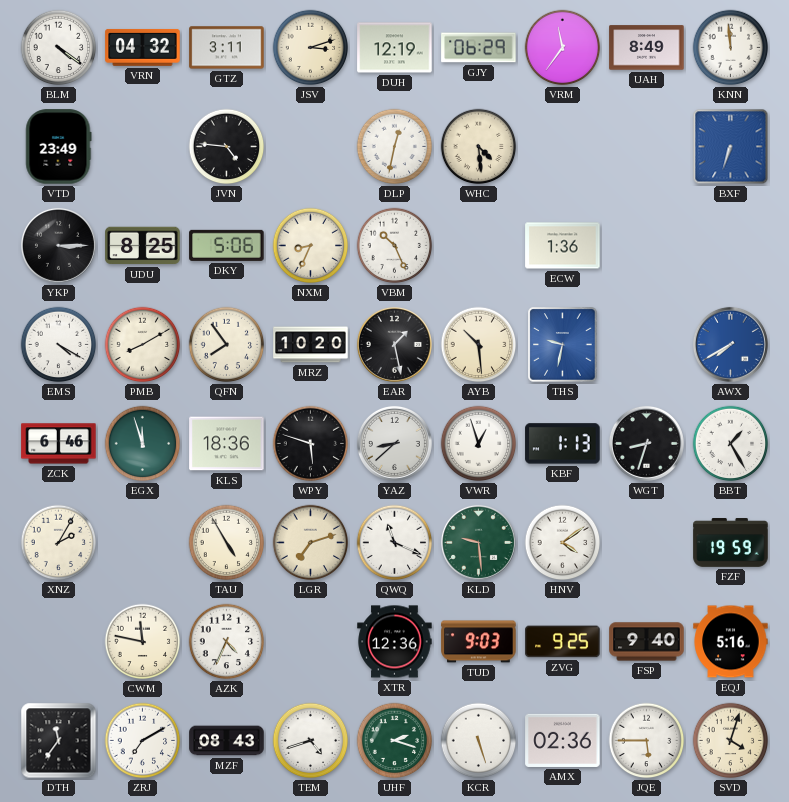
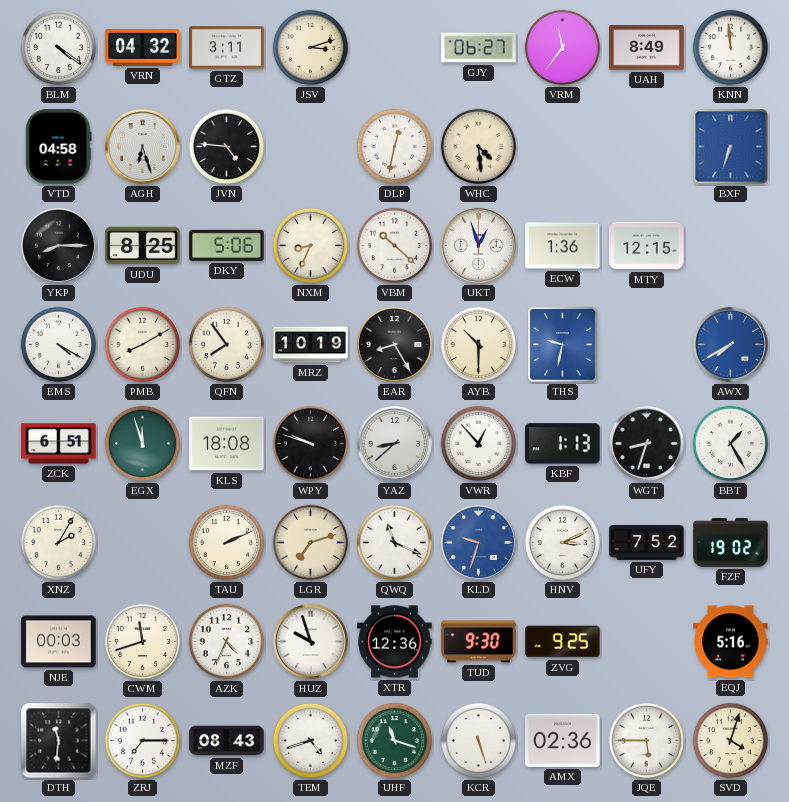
DUH: 12:19 -> none (395, 48)
GJY: 06:29 -> 06:27 (479, 48)
VTD: 23:49 -> 04:58 (59, 147)
AGH: none -> 6:27 (142, 146)
YKP: 3:15 -> 8:15 (58, 245)
VBM: 10:26 -> 10:22 (395, 246)
UKT: none -> 12:57 (478, 245)
MTY: none -> 12:15 (647, 246)
MRZ: 10:20 -> 10:19 (311, 345)
EAR: 1:28 -> 8:25 (394, 344)
AYB: 10:29 -> 10:30 (479, 345)
ZCK: 6:46 -> 6:51 (59, 444)
KLS: 18:36 -> 18:08 (227, 444)
WPY: 5:48 -> 9:48 (311, 444)
VWR: 12:57 -> 12:53 (479, 444)
TAU: 4:55 -> 2:11 (227, 543)
KLD: 9:29 -> 9:33 (478, 542)
KLD dial: green -> blue (478, 542)
HNV: 4:09 -> 3:11 (563, 543)
UFY: none -> 7:52 (647, 542)
FZF: 19:59 -> 19:02 (731, 543)
NJE: none -> 00:03 (59, 642)
CWM: 11:47 -> 11:42 (143, 642)
HUZ: none -> 9:57 (310, 641)
TUD: 9:03 -> 9:30 (479, 642)
FSP: 9:40 -> none (647, 642)
DTH: 11:36 -> 11:31 (59, 741)
ZRJ: 7:10 -> 7:15 (143, 741)
UHF: 2:18 -> 11:18 (395, 741)
